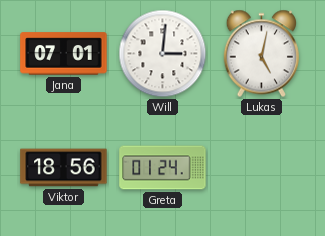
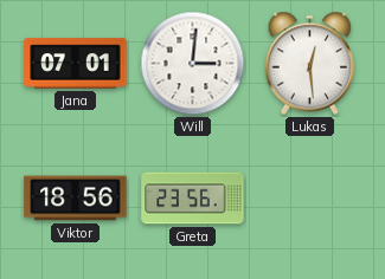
Lukas: 5:02 -> 12:29 (309, 64)
Greta: 01:24 -> 23:56 (193, 199)
